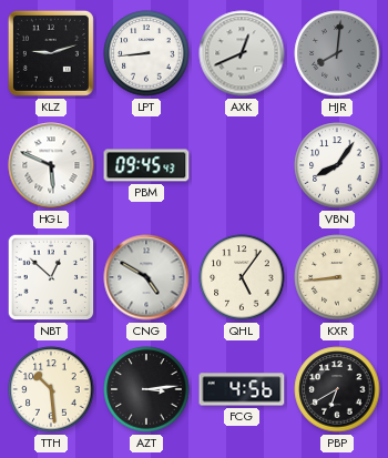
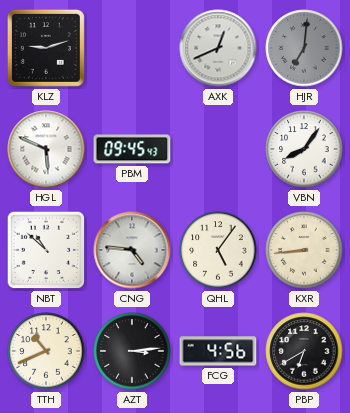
LPT: 8:44 -> none (146, 53)
HJR: 8:01 -> 7:01 (304, 48)
NBT: 12:52 -> 10:52 (46, 250)
CNG: 4:50 -> 4:46 (132, 250)
TTH: 10:29 -> 10:41 (46, 351)
